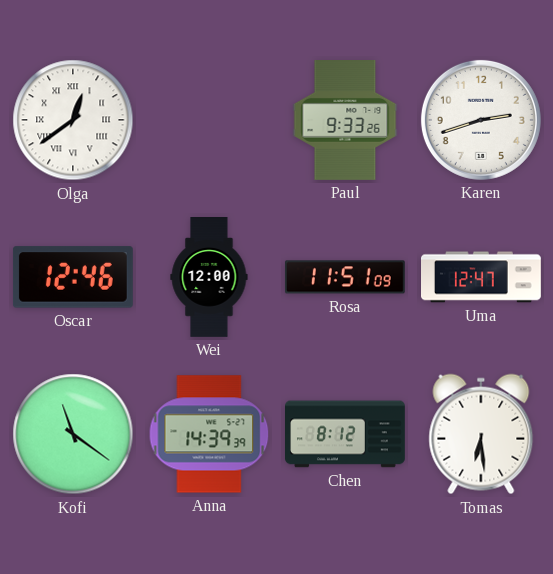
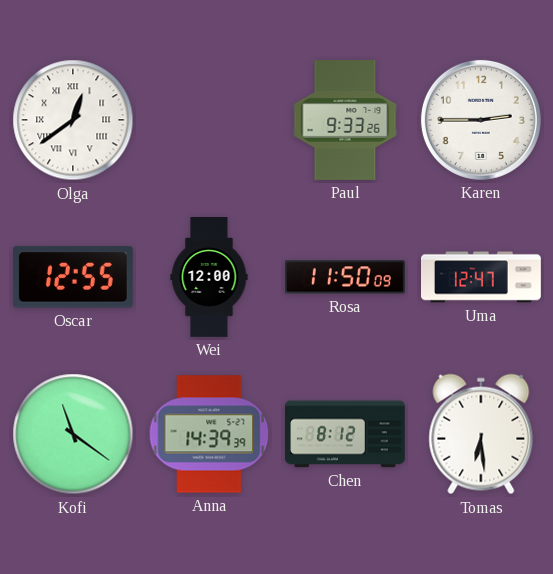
Karen: 2:42 -> 2:45 (481, 120)
Oscar: 12:46 -> 12:55 (73, 277)
Rosa: 11:51 -> 11:50 (345, 277)
